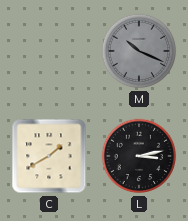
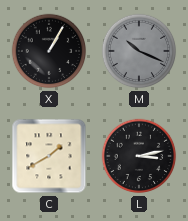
X: none -> 1:05 (49, 51)
